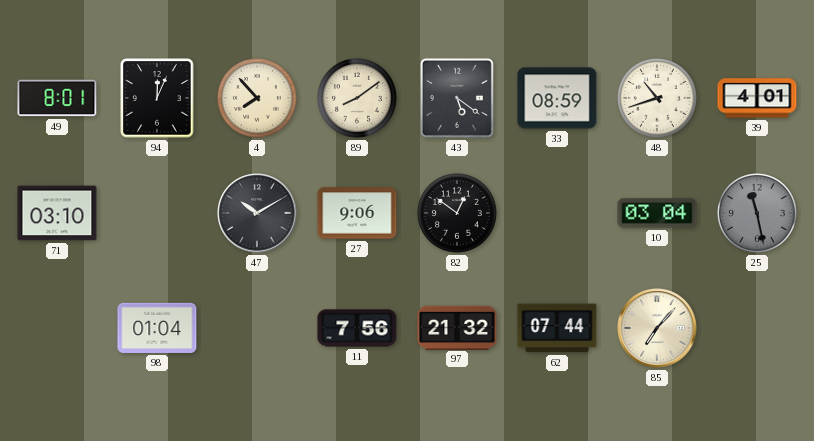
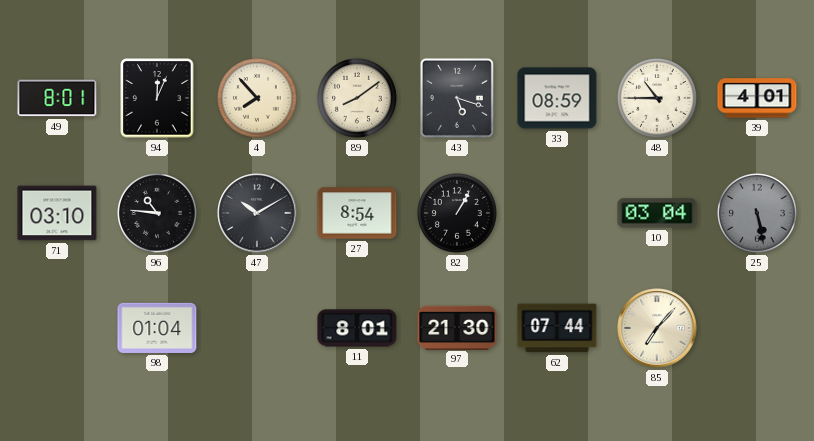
43: 5:21 -> 5:18 (457, 98)
48: 10:42 -> 10:45 (658, 99)
96: none -> 10:46 (158, 214)
27: 9:06 -> 8:54 (357, 213)
82: 12:51 -> 1:05 (458, 214)
25: 11:28 -> 5:28 (758, 214)
11: 7:56 -> 8:01 (357, 328)
97: 21:32 -> 21:30 (457, 327)
